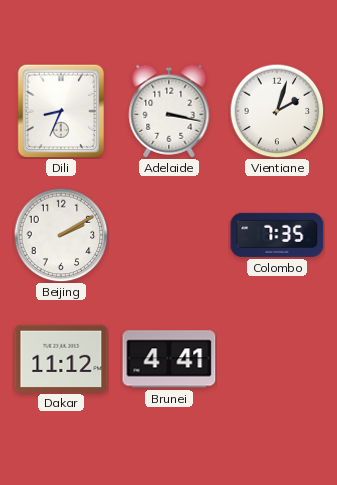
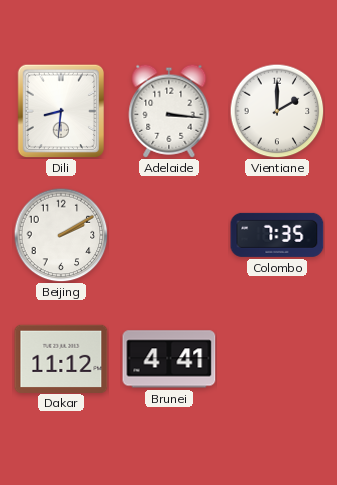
Dili: 8:34 -> 8:31 (61, 111)
Adelaide: 3:17 -> 3:16 (169, 111)
Vientiane: 2:03 -> 2:00 (277, 111)
